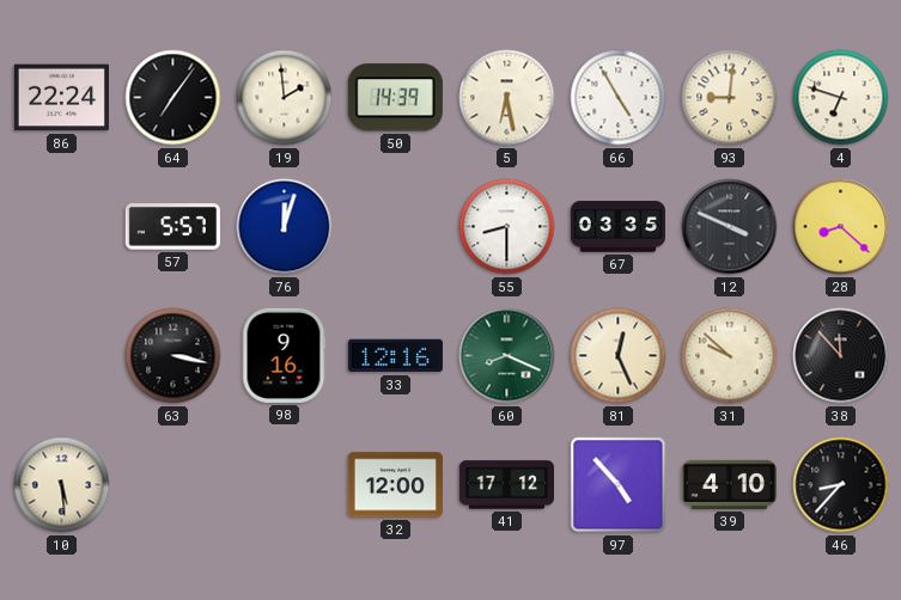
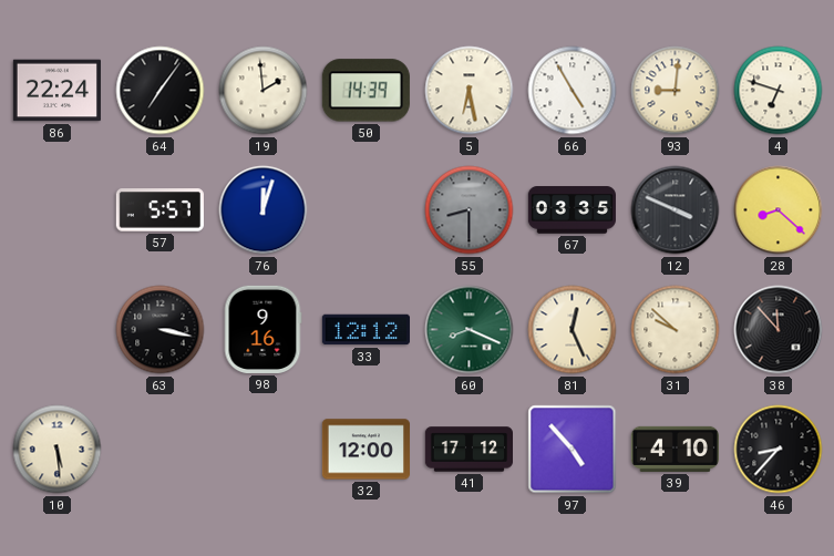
55 dial: white -> grey (470, 210)
33: 12:16 -> 12:12 (365, 330)
